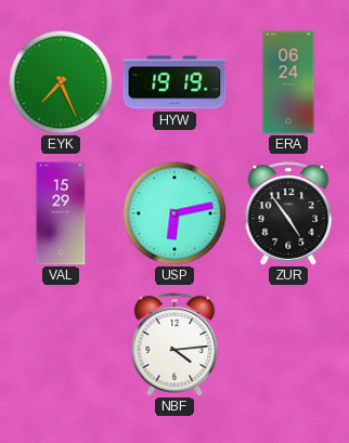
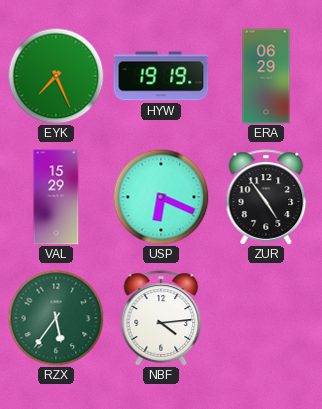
ERA: 06:24 -> 06:29 (266, 76)
USP: 6:13 -> 6:19 (161, 197)
RZX: none -> 5:36 (56, 318)
